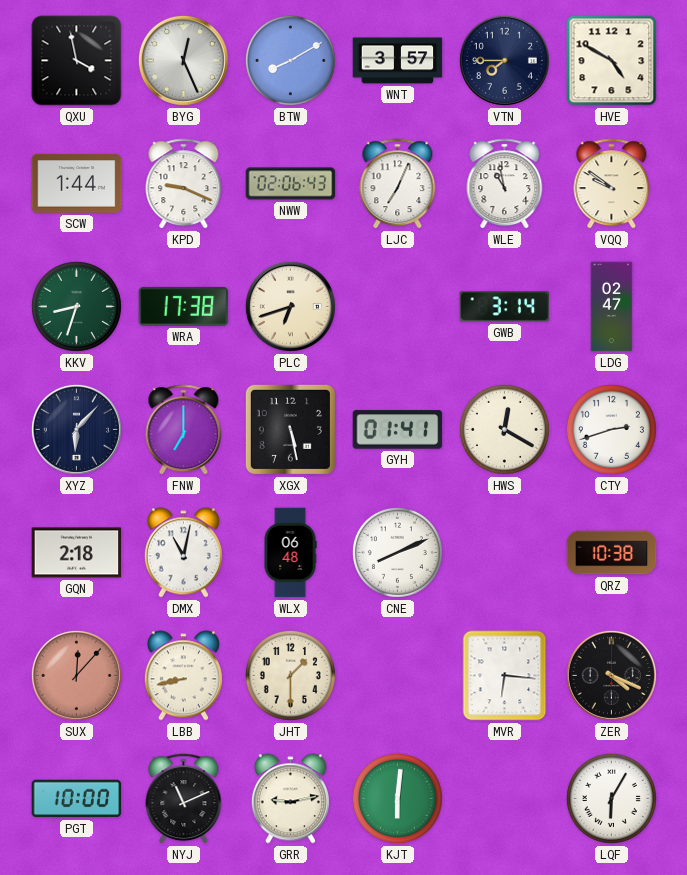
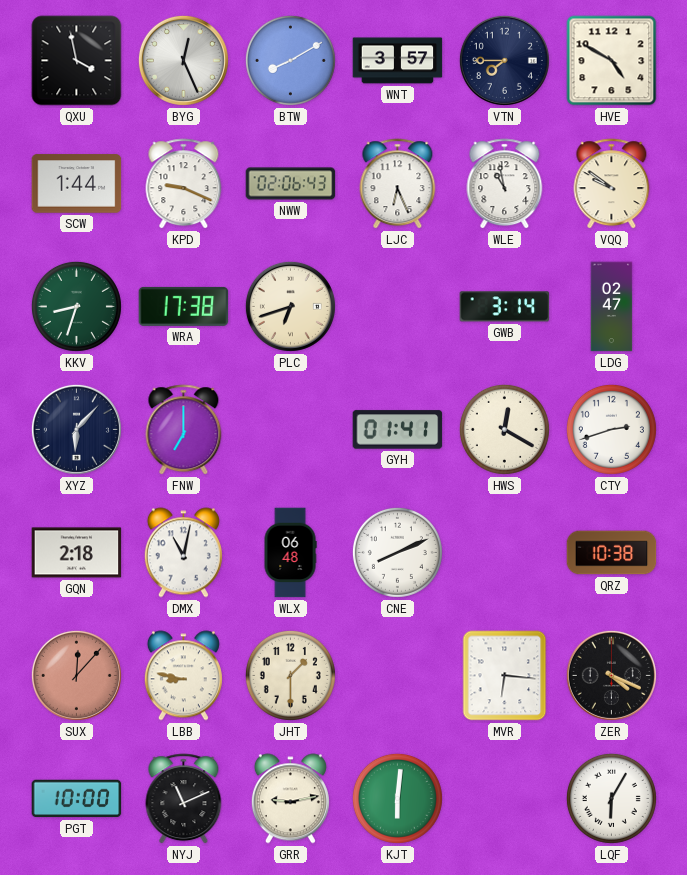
LJC: 7:04 -> 6:26 (398, 184)
XGX: 5:28 -> none (290, 429)
LBB: 8:43 -> 8:47 (183, 676)
